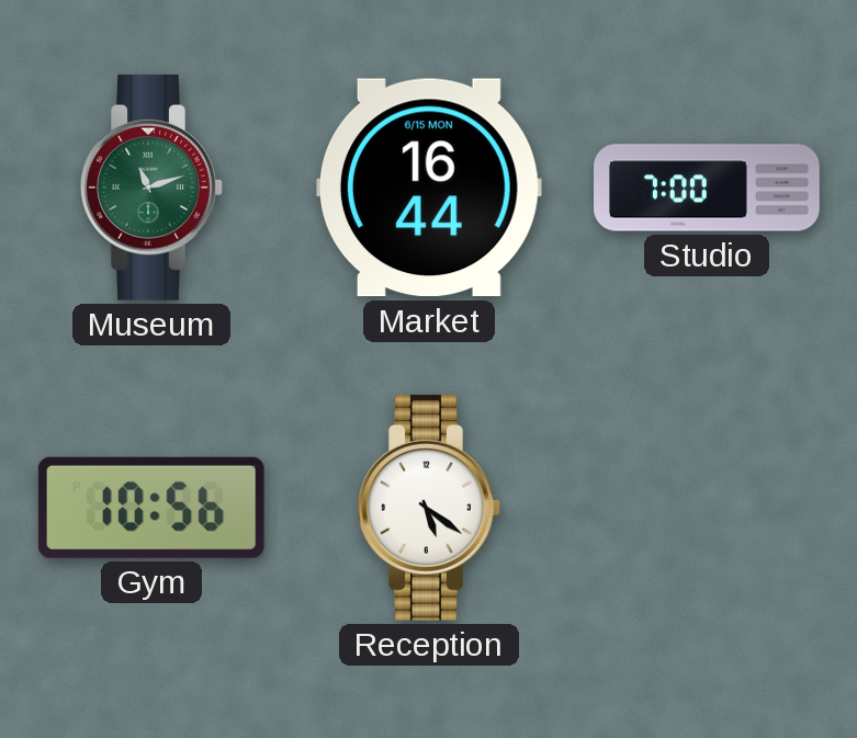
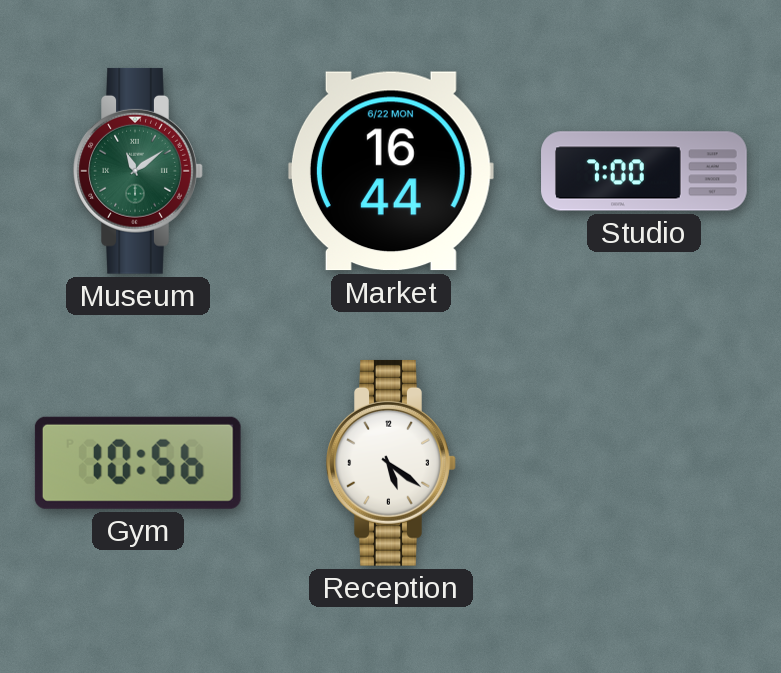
Museum: 11:12 -> 11:09 (138, 171)
Market date: 6/15 MON -> 6/22 MON (391, 171)
